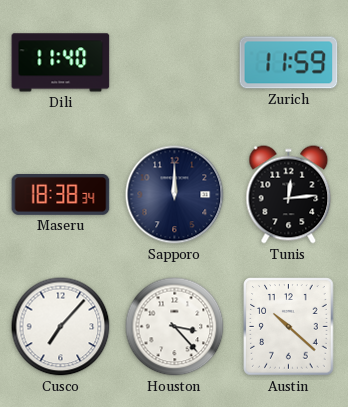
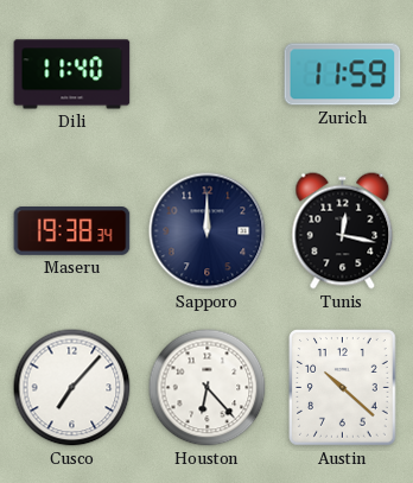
Maseru: 18:38 -> 19:38 (72, 231)
Tunis: 12:14 -> 12:17 (343, 231)
Houston: 3:23 -> 6:23 (208, 388)
